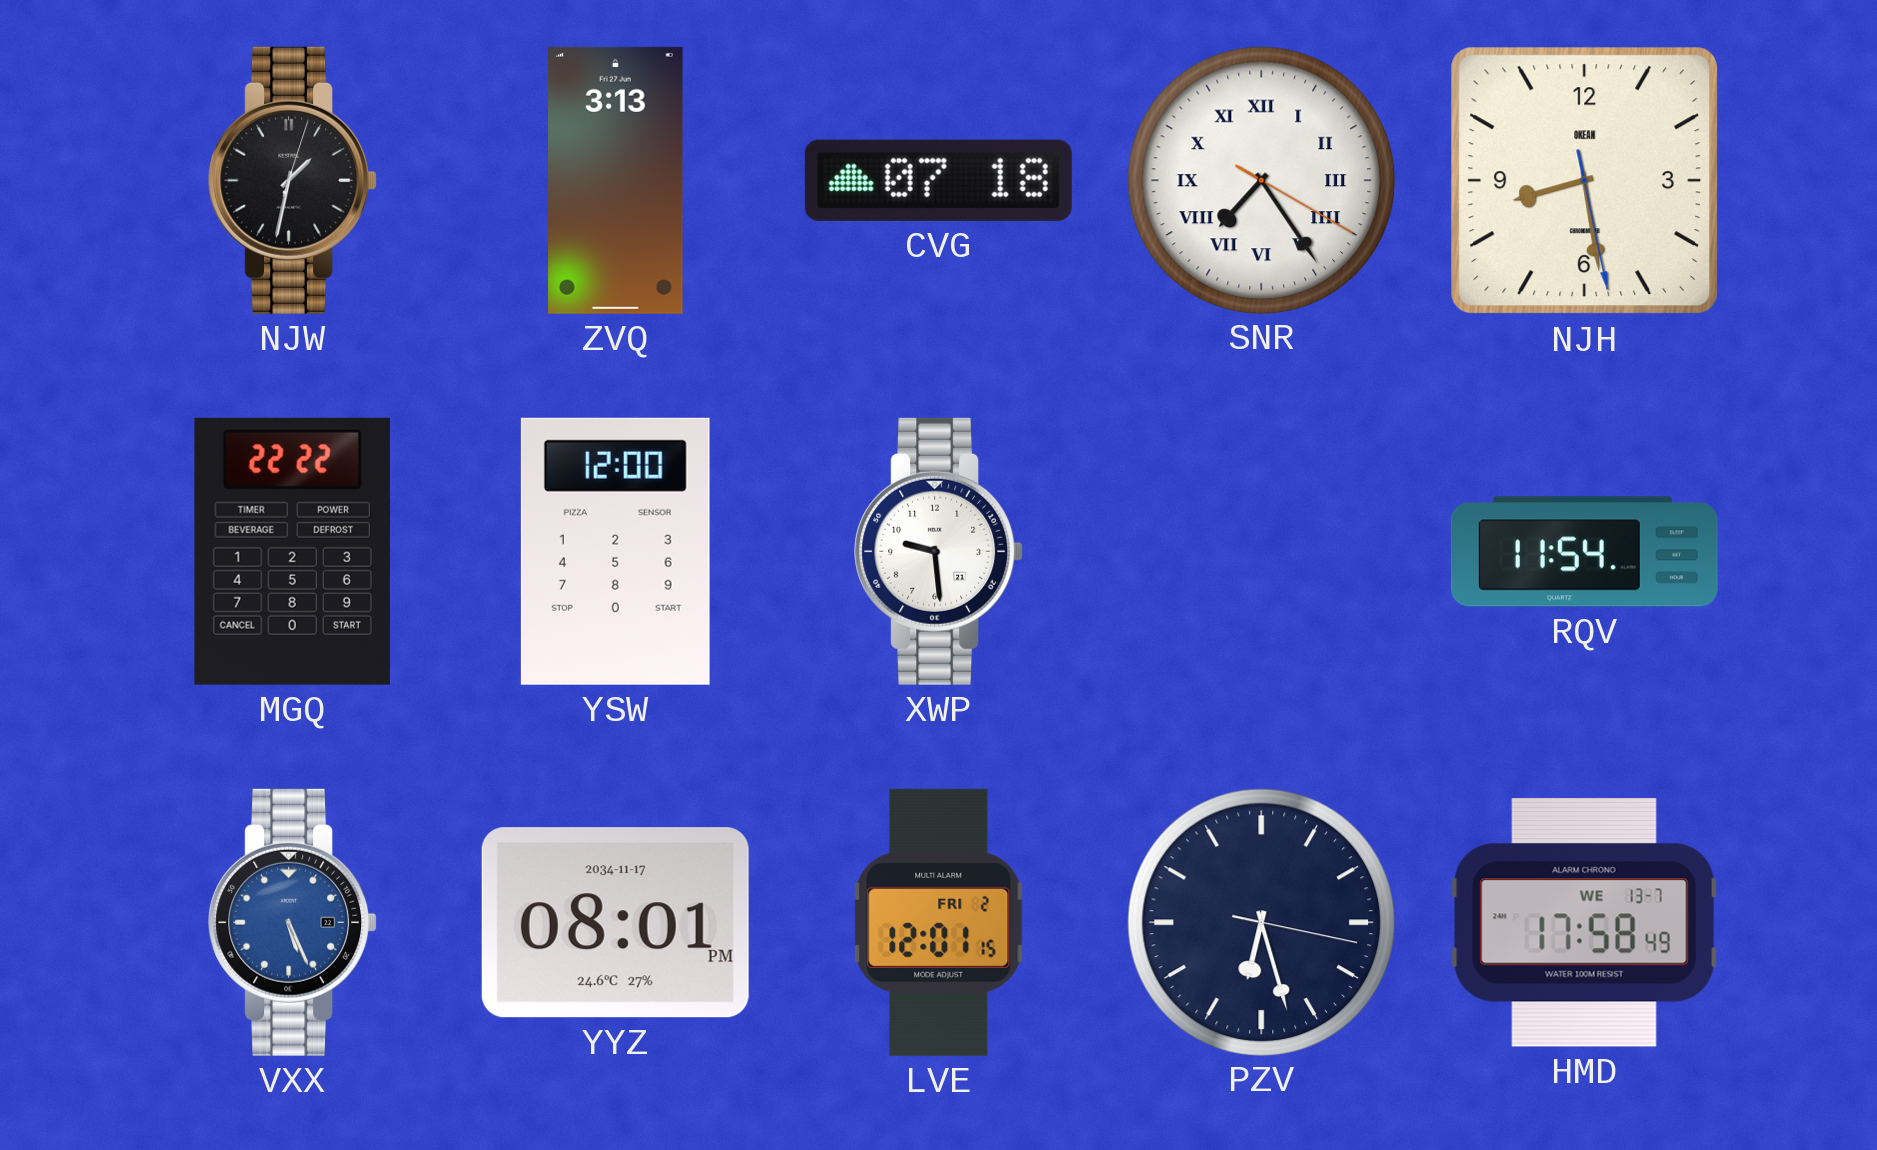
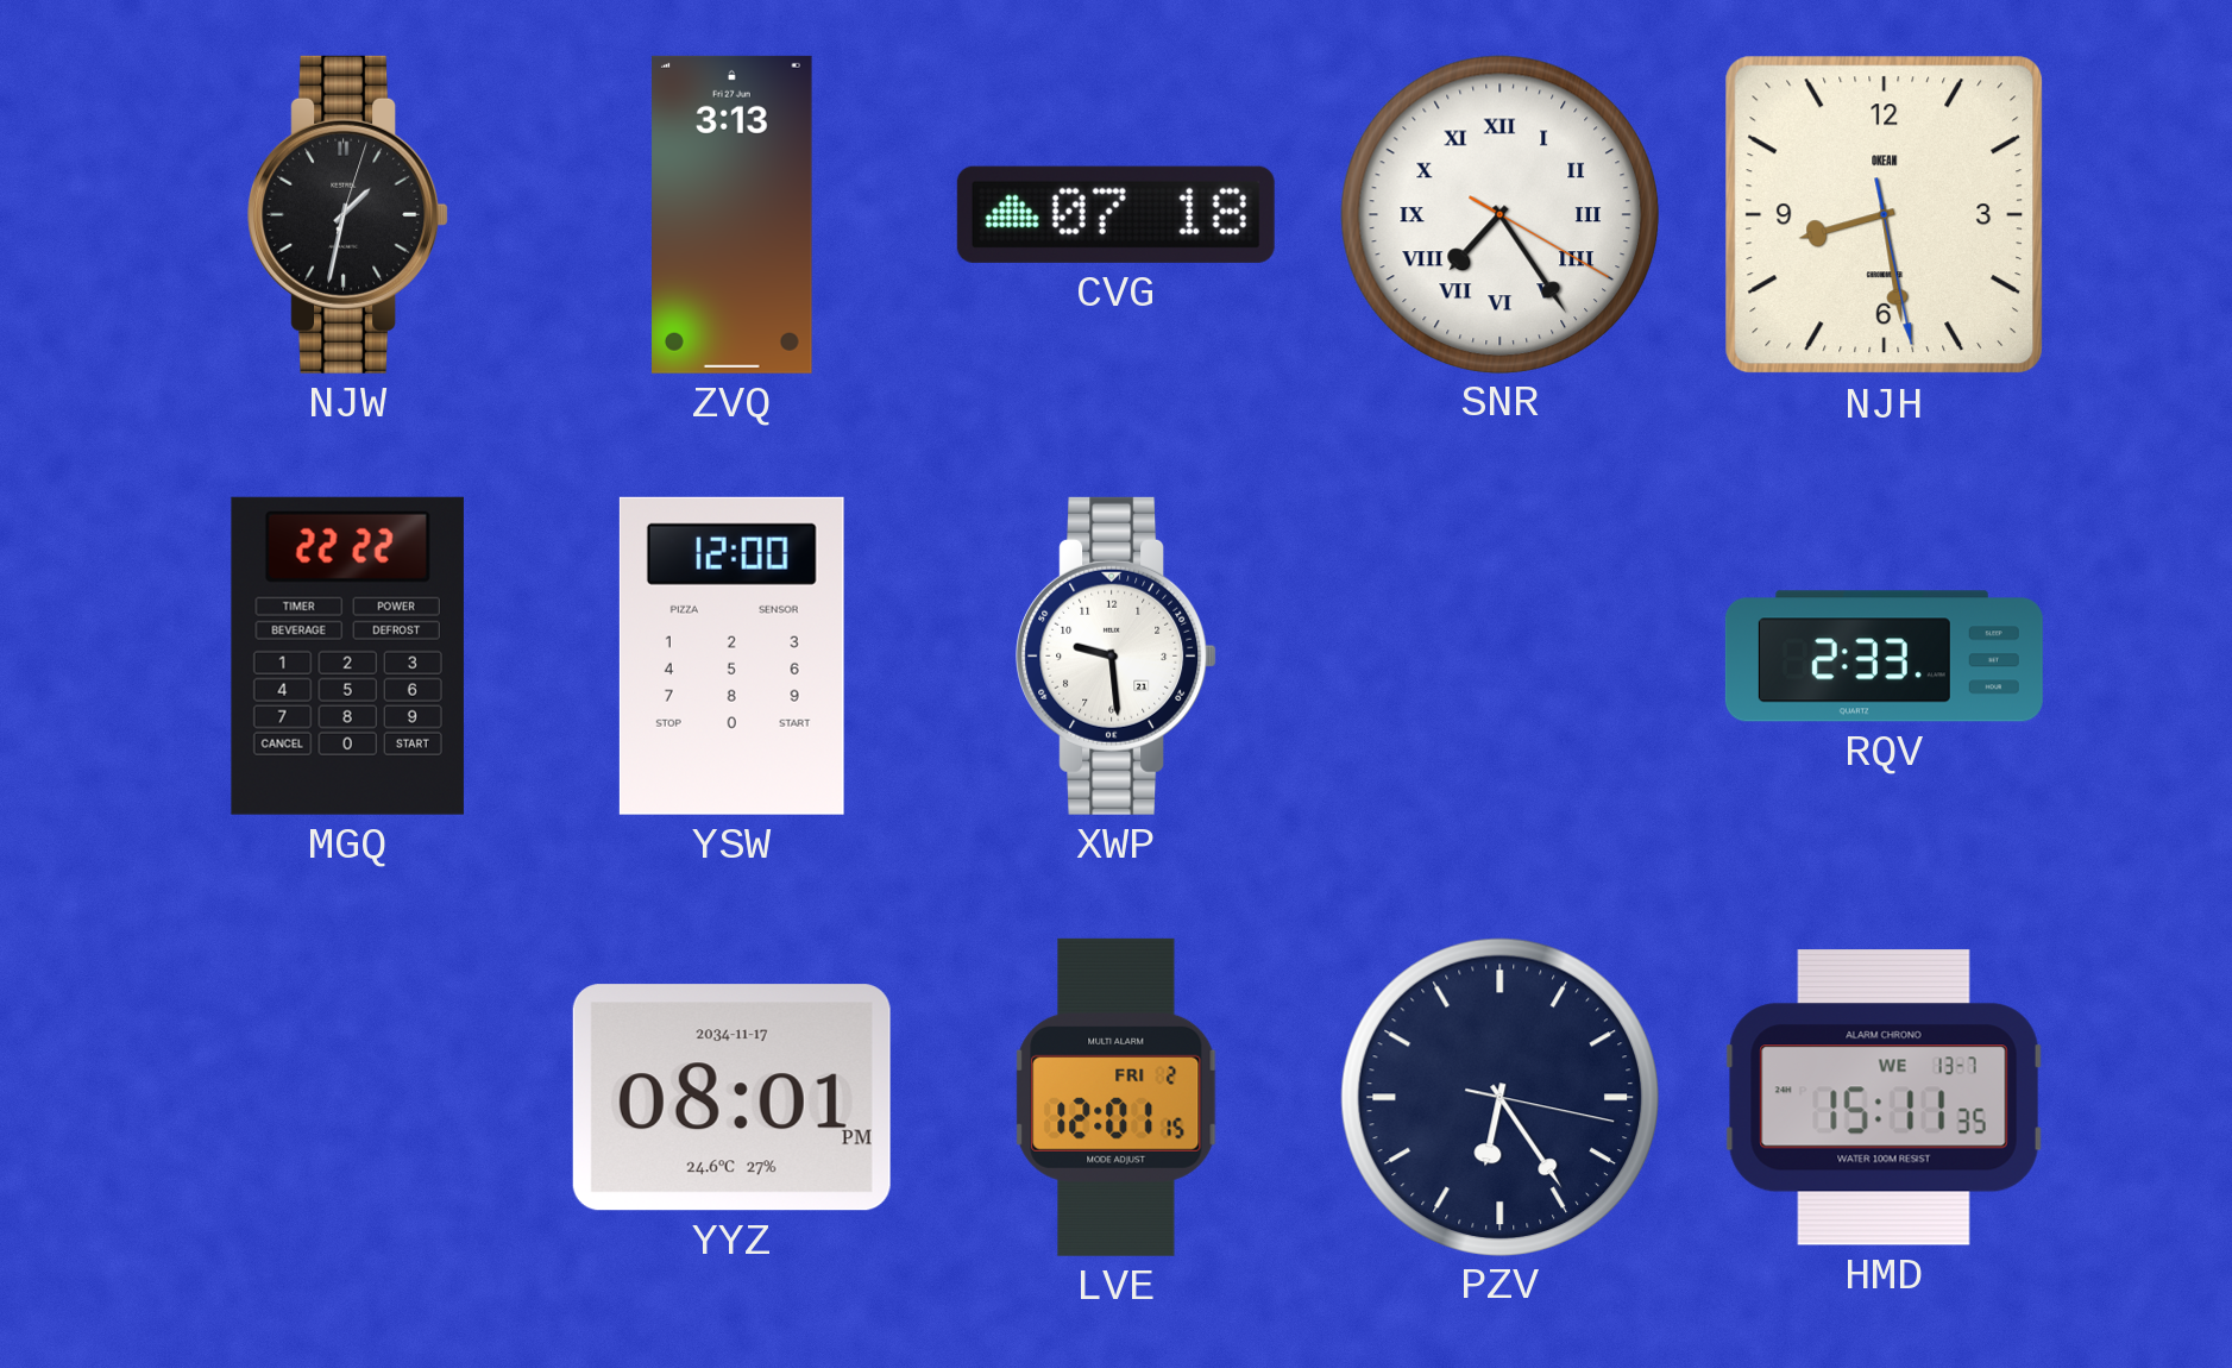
RQV: 11:54 -> 2:33 (1884, 657)
VXX: 5:26 -> none (293, 922)
PZV: 6:27 -> 6:24 (1499, 1097)
HMD: 17:58 -> 15:11 (1884, 1098)
